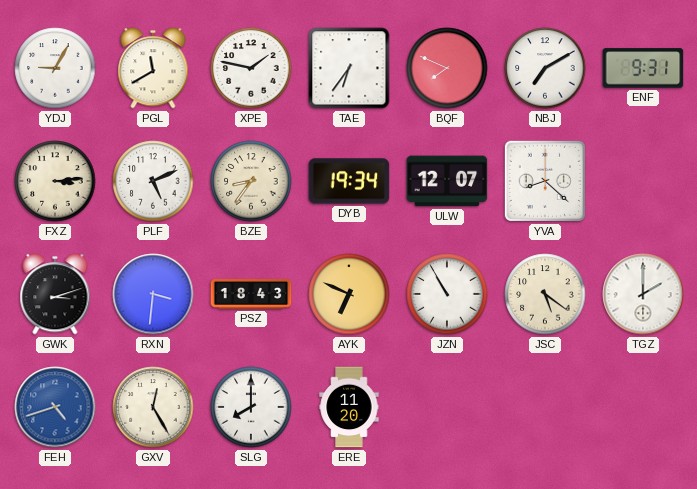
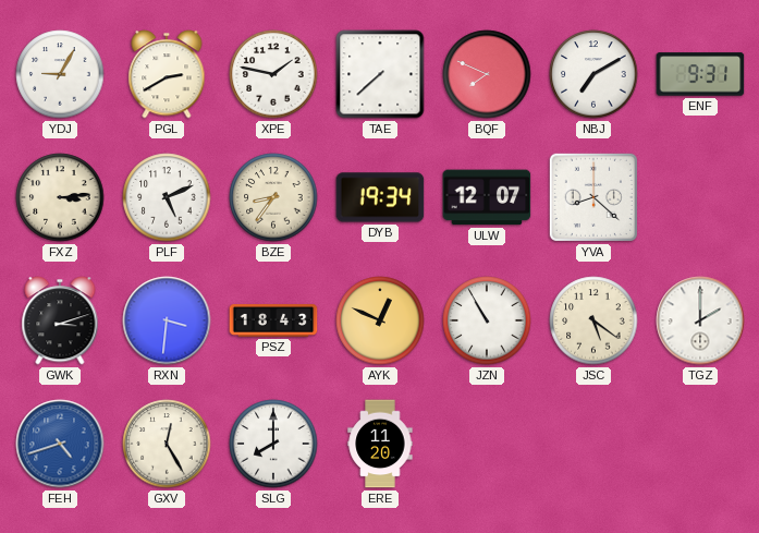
PGL: 11:40 -> 2:40 (167, 74)
TAE: 6:36 -> 7:38 (380, 74)
AYK: 6:49 -> 12:49 (380, 320)
